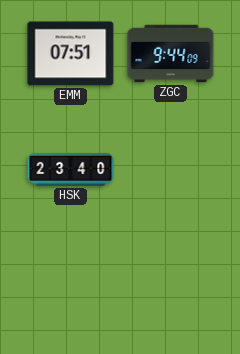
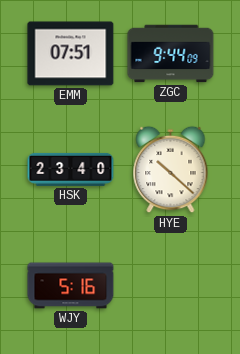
HYE: none -> 10:22 (171, 170)
WJY: none -> 5:16 (71, 286)
